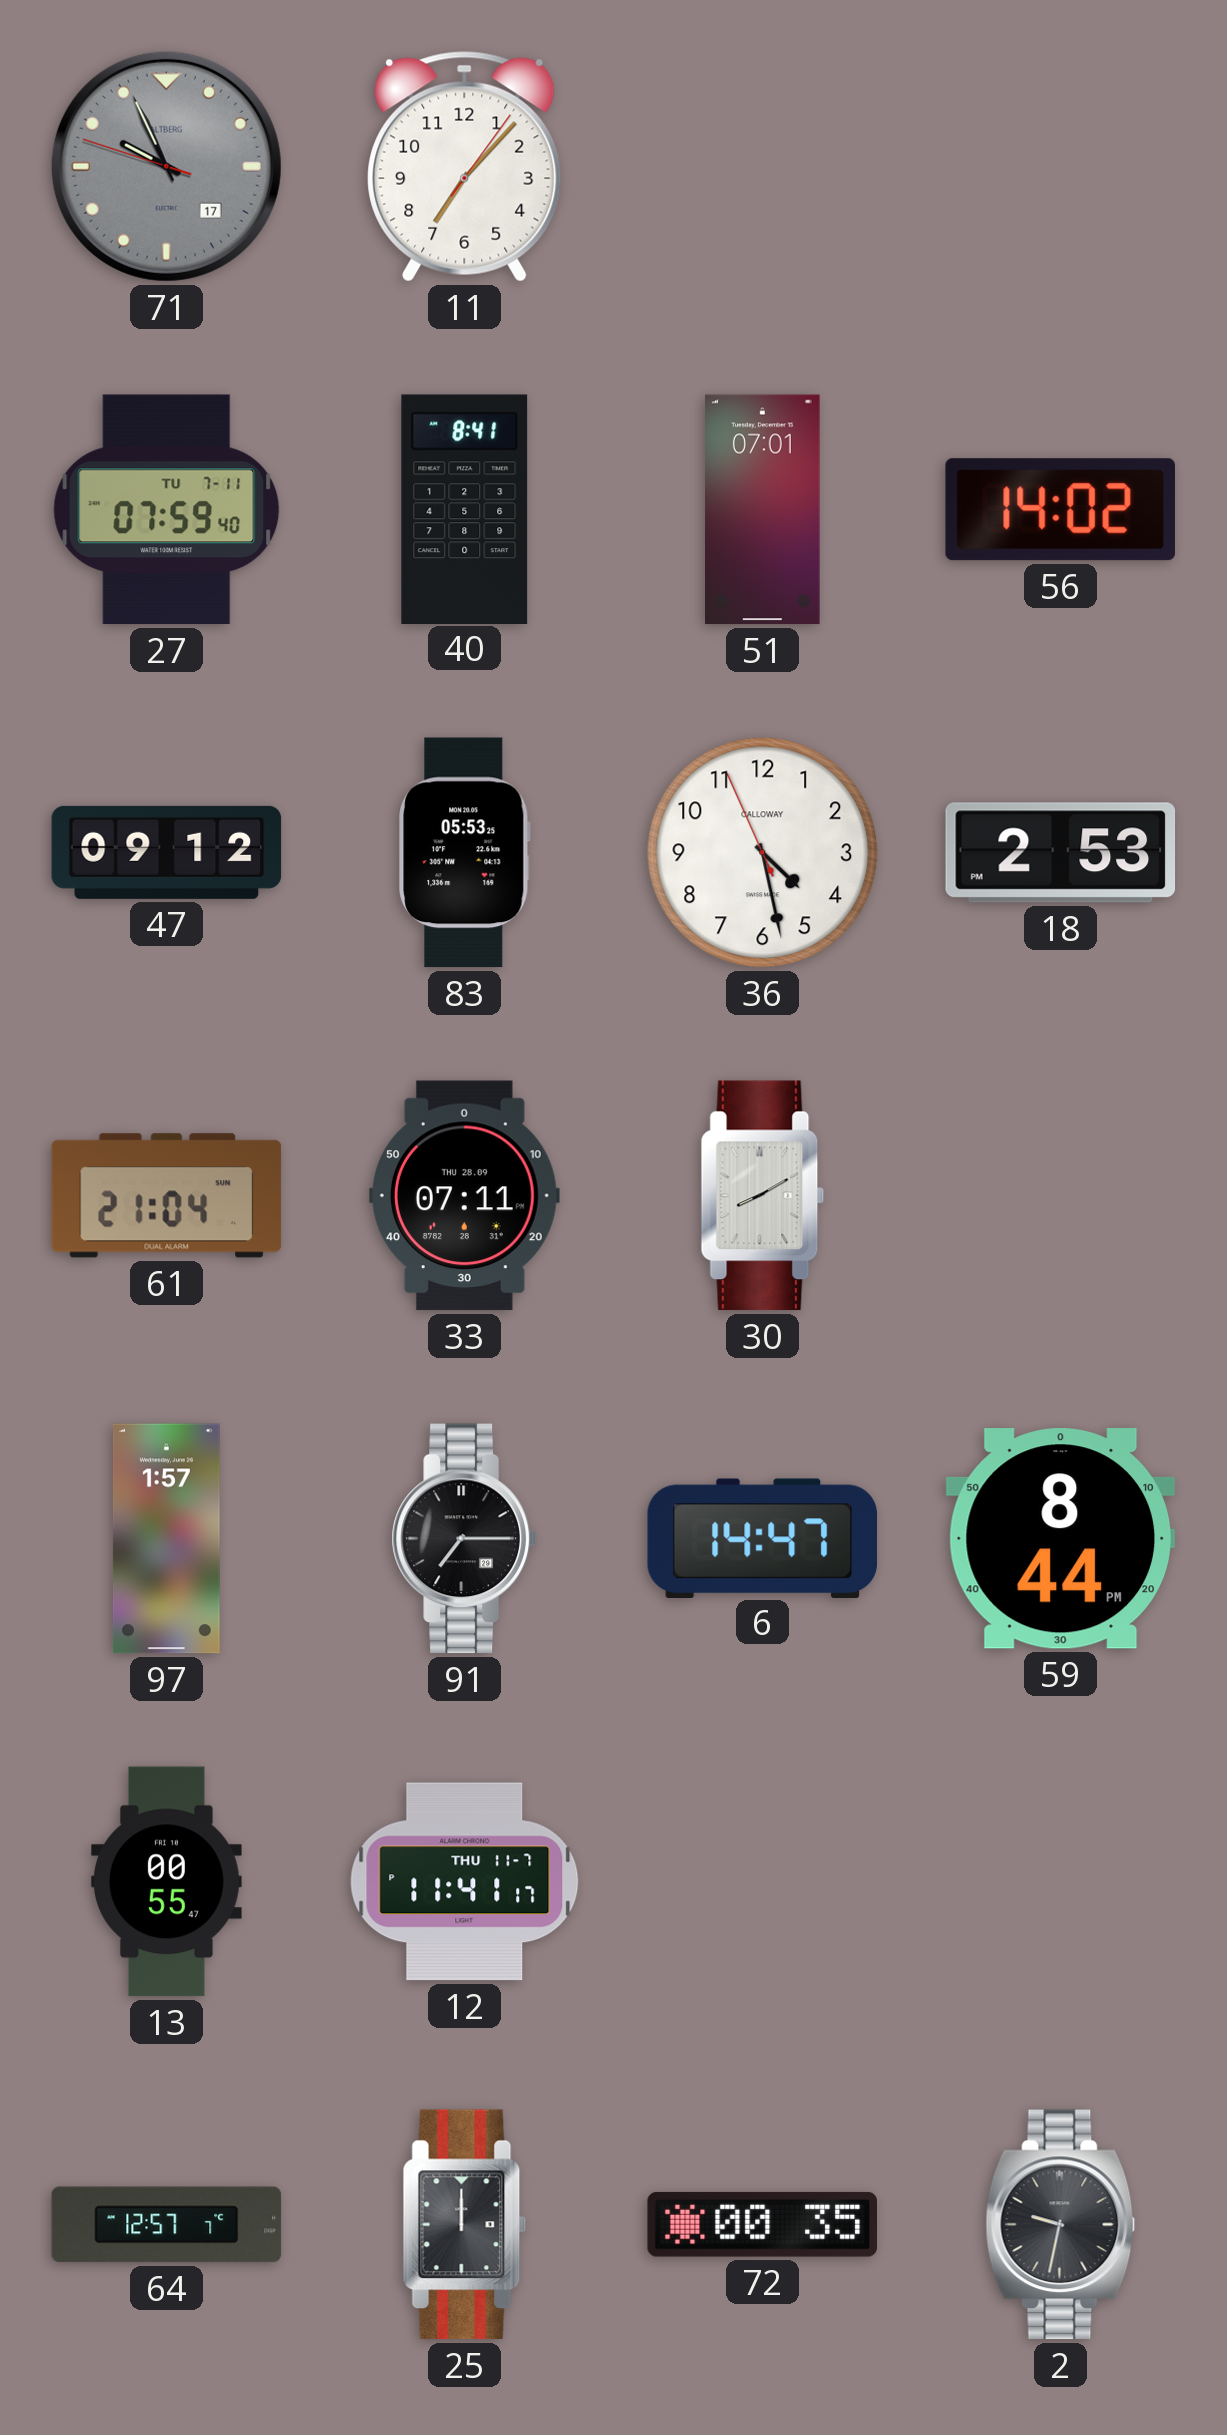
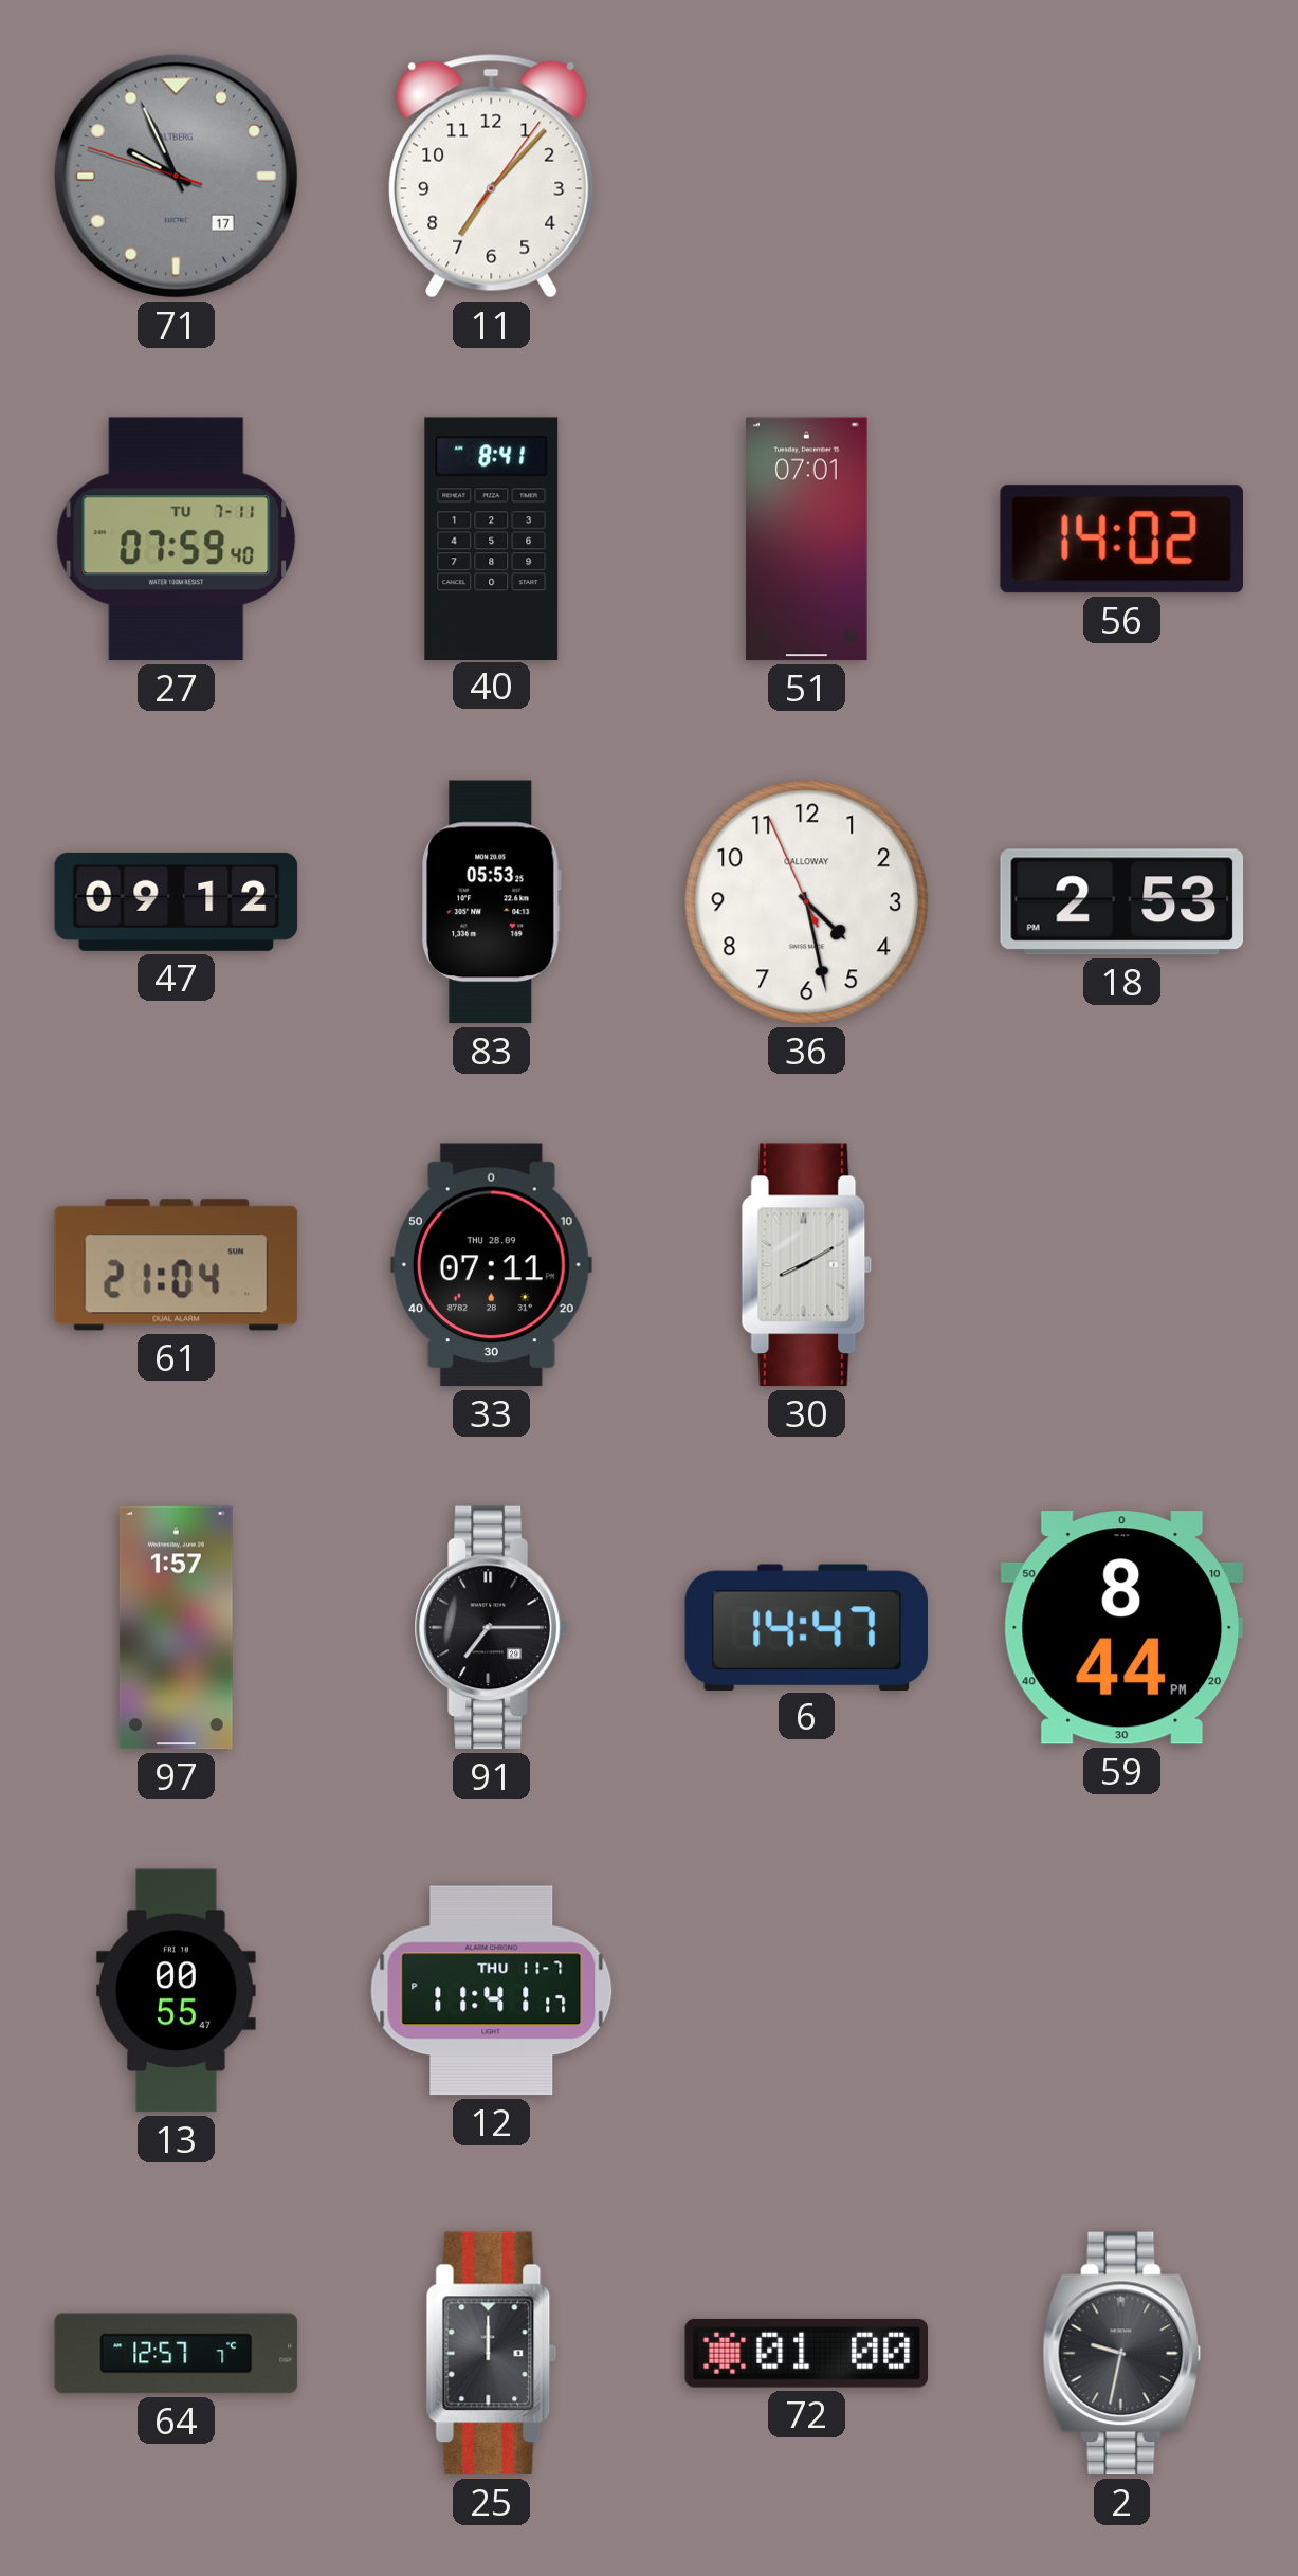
72: 00:35 -> 01:00 (806, 2353)
